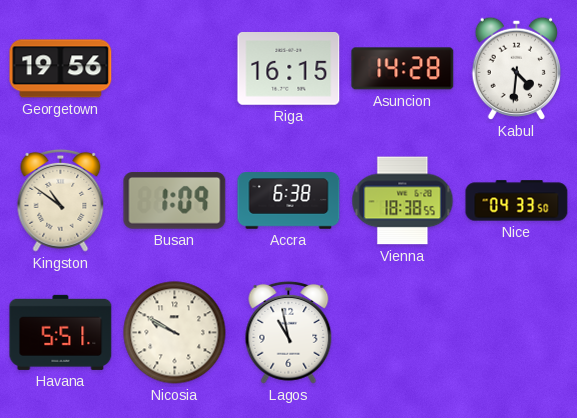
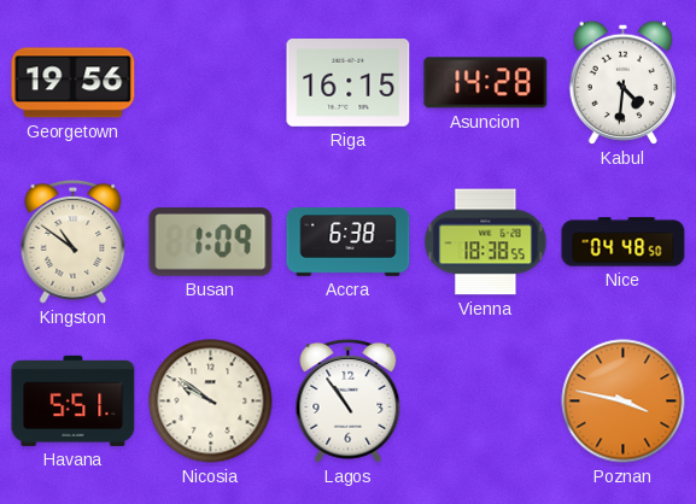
Nice: 04:33 -> 04:48 (624, 242)
Nicosia: 9:50 -> 9:51 (211, 402)
Lagos: 10:58 -> 10:54 (349, 400)
Poznan: none -> 3:47 (624, 402)
